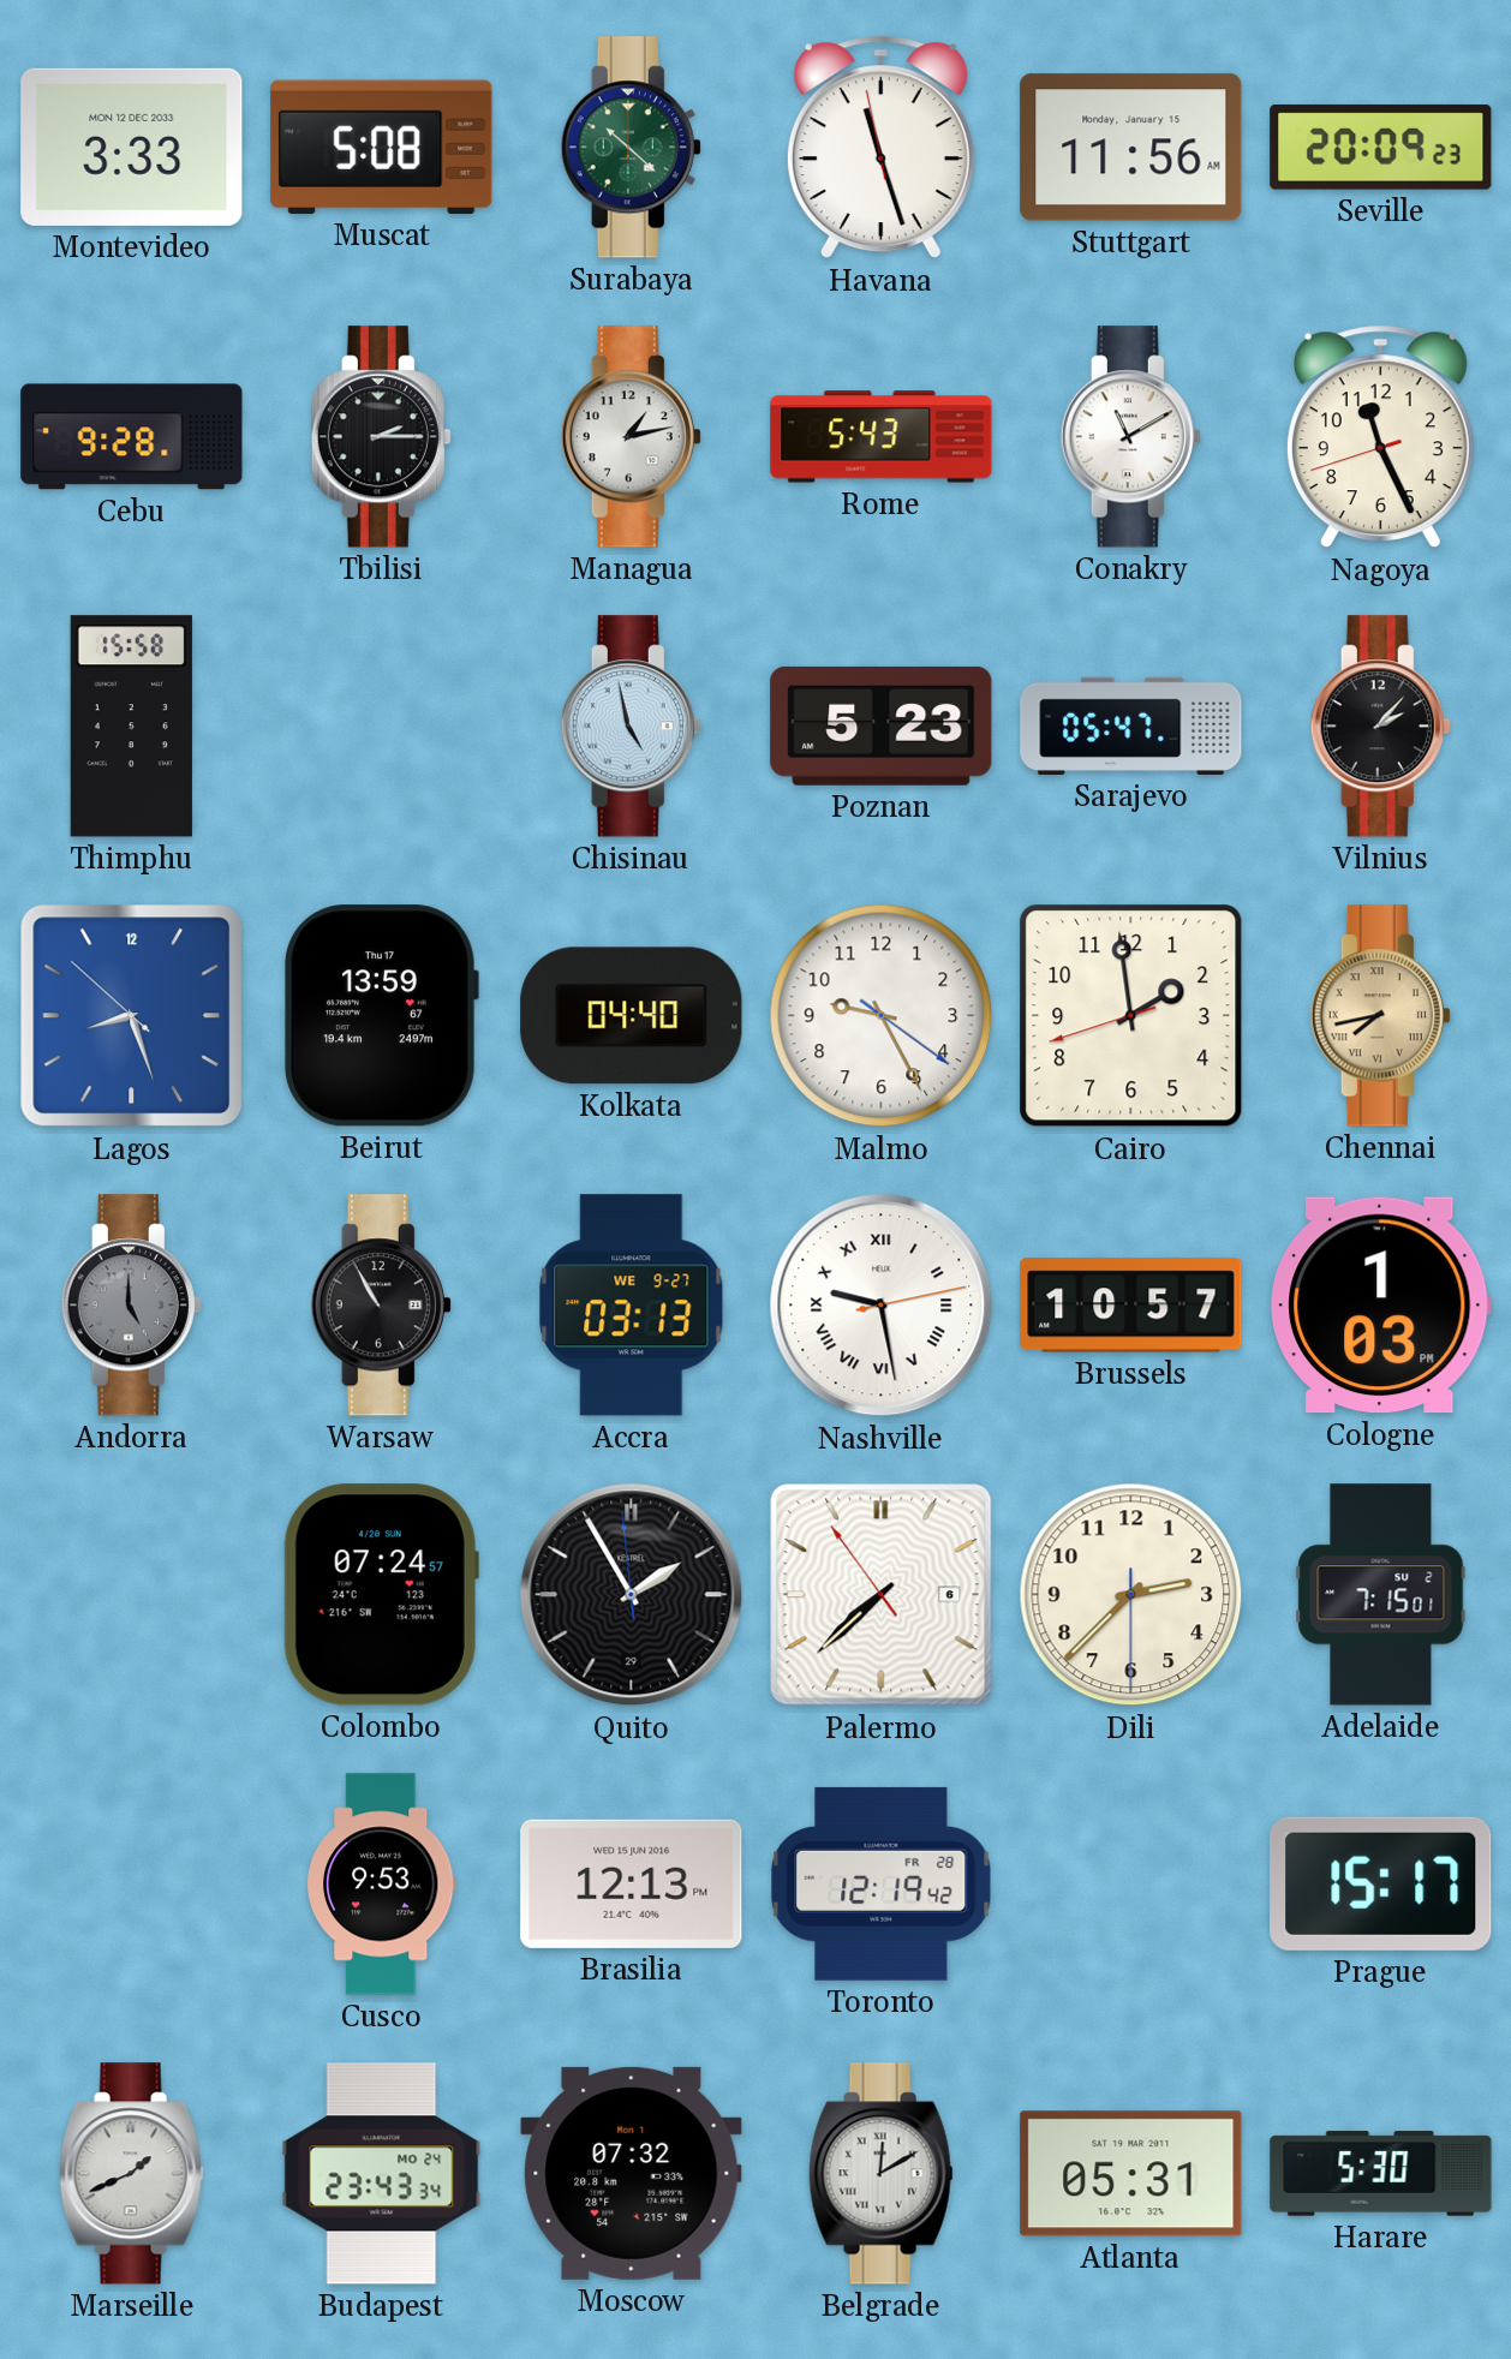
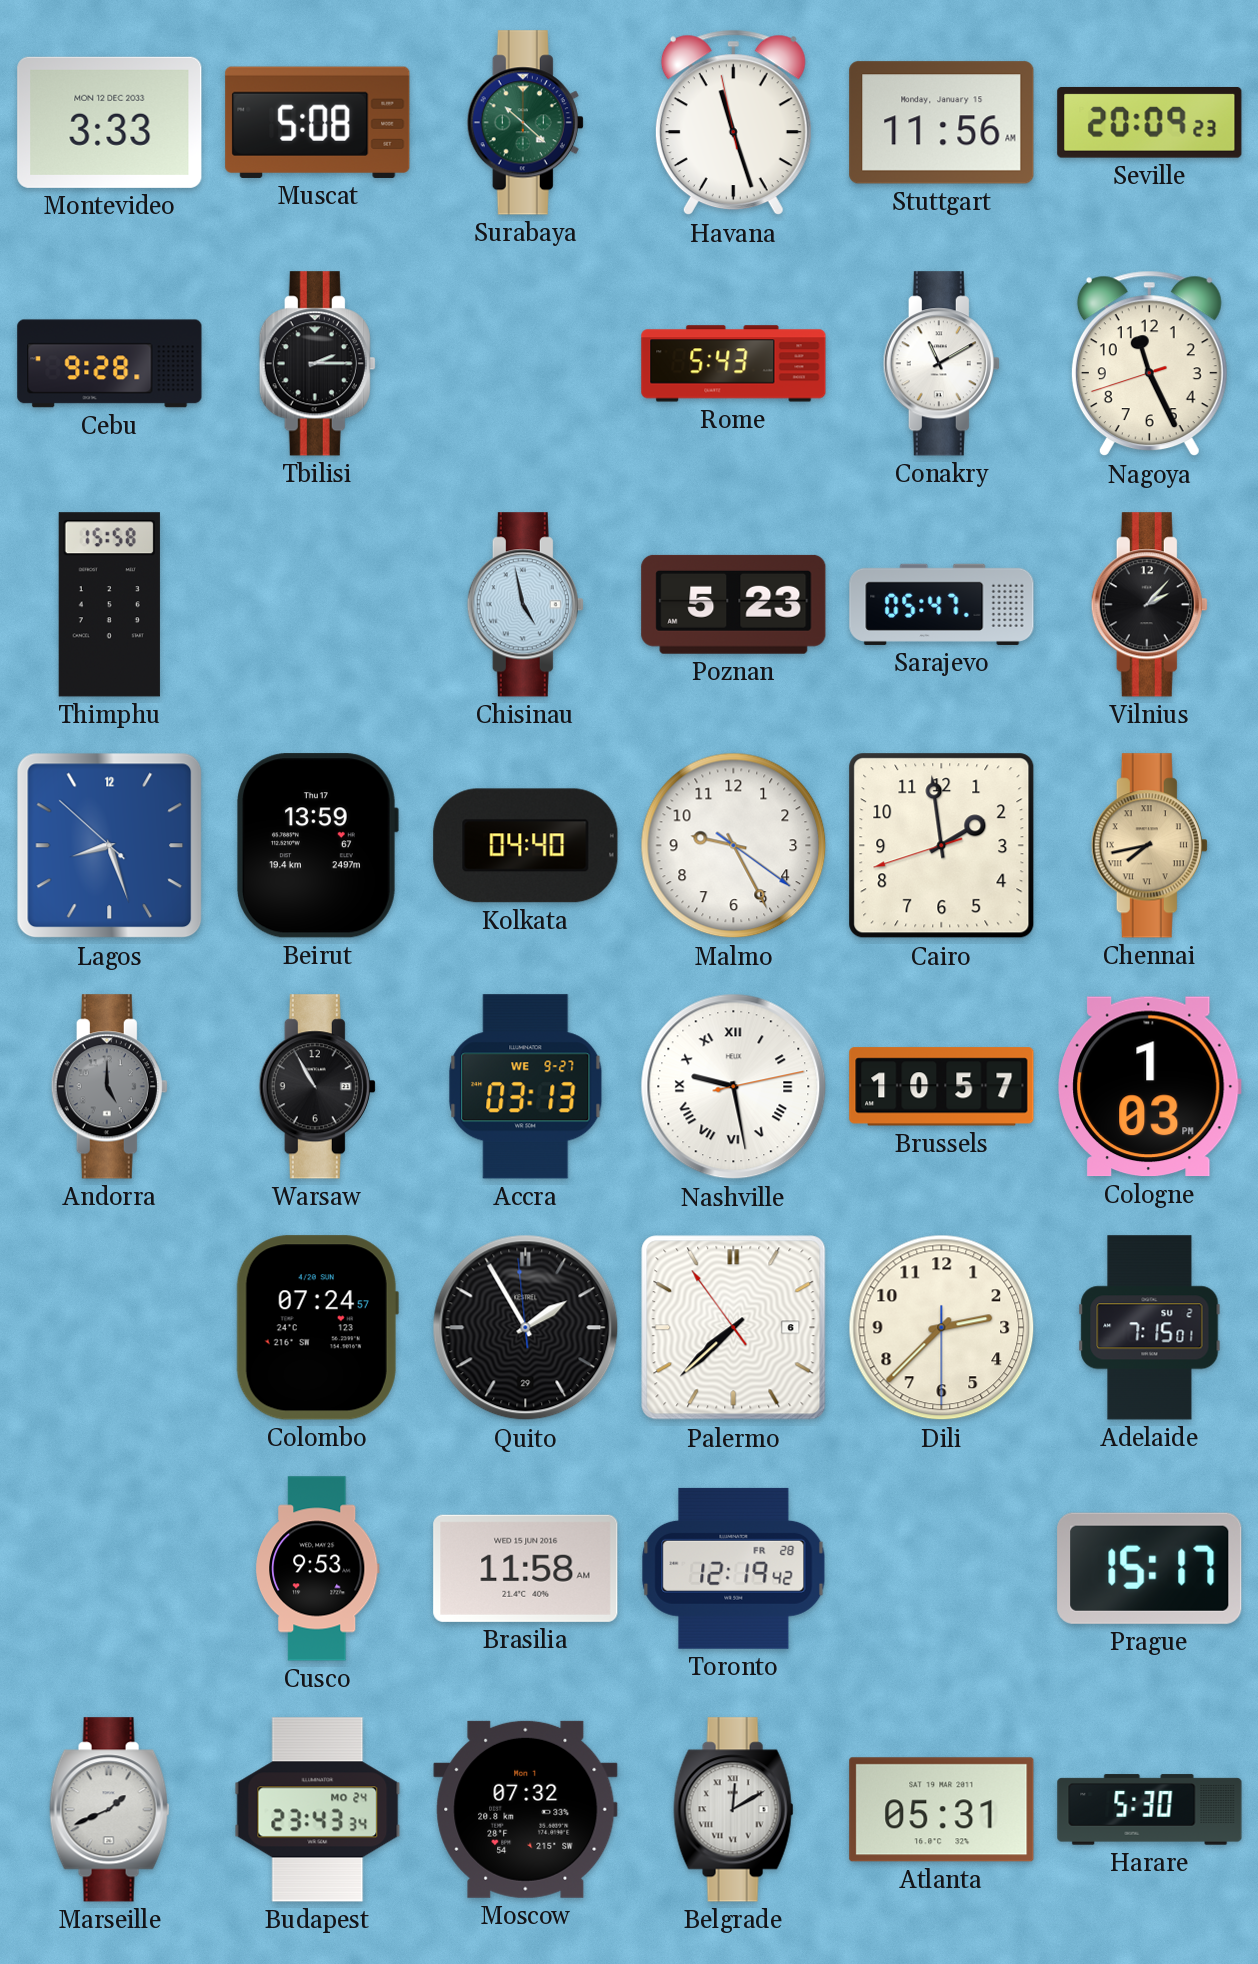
Managua: 1:13 -> none (631, 437)
Brasilia: 12:13 -> 11:58 (526, 1568)
